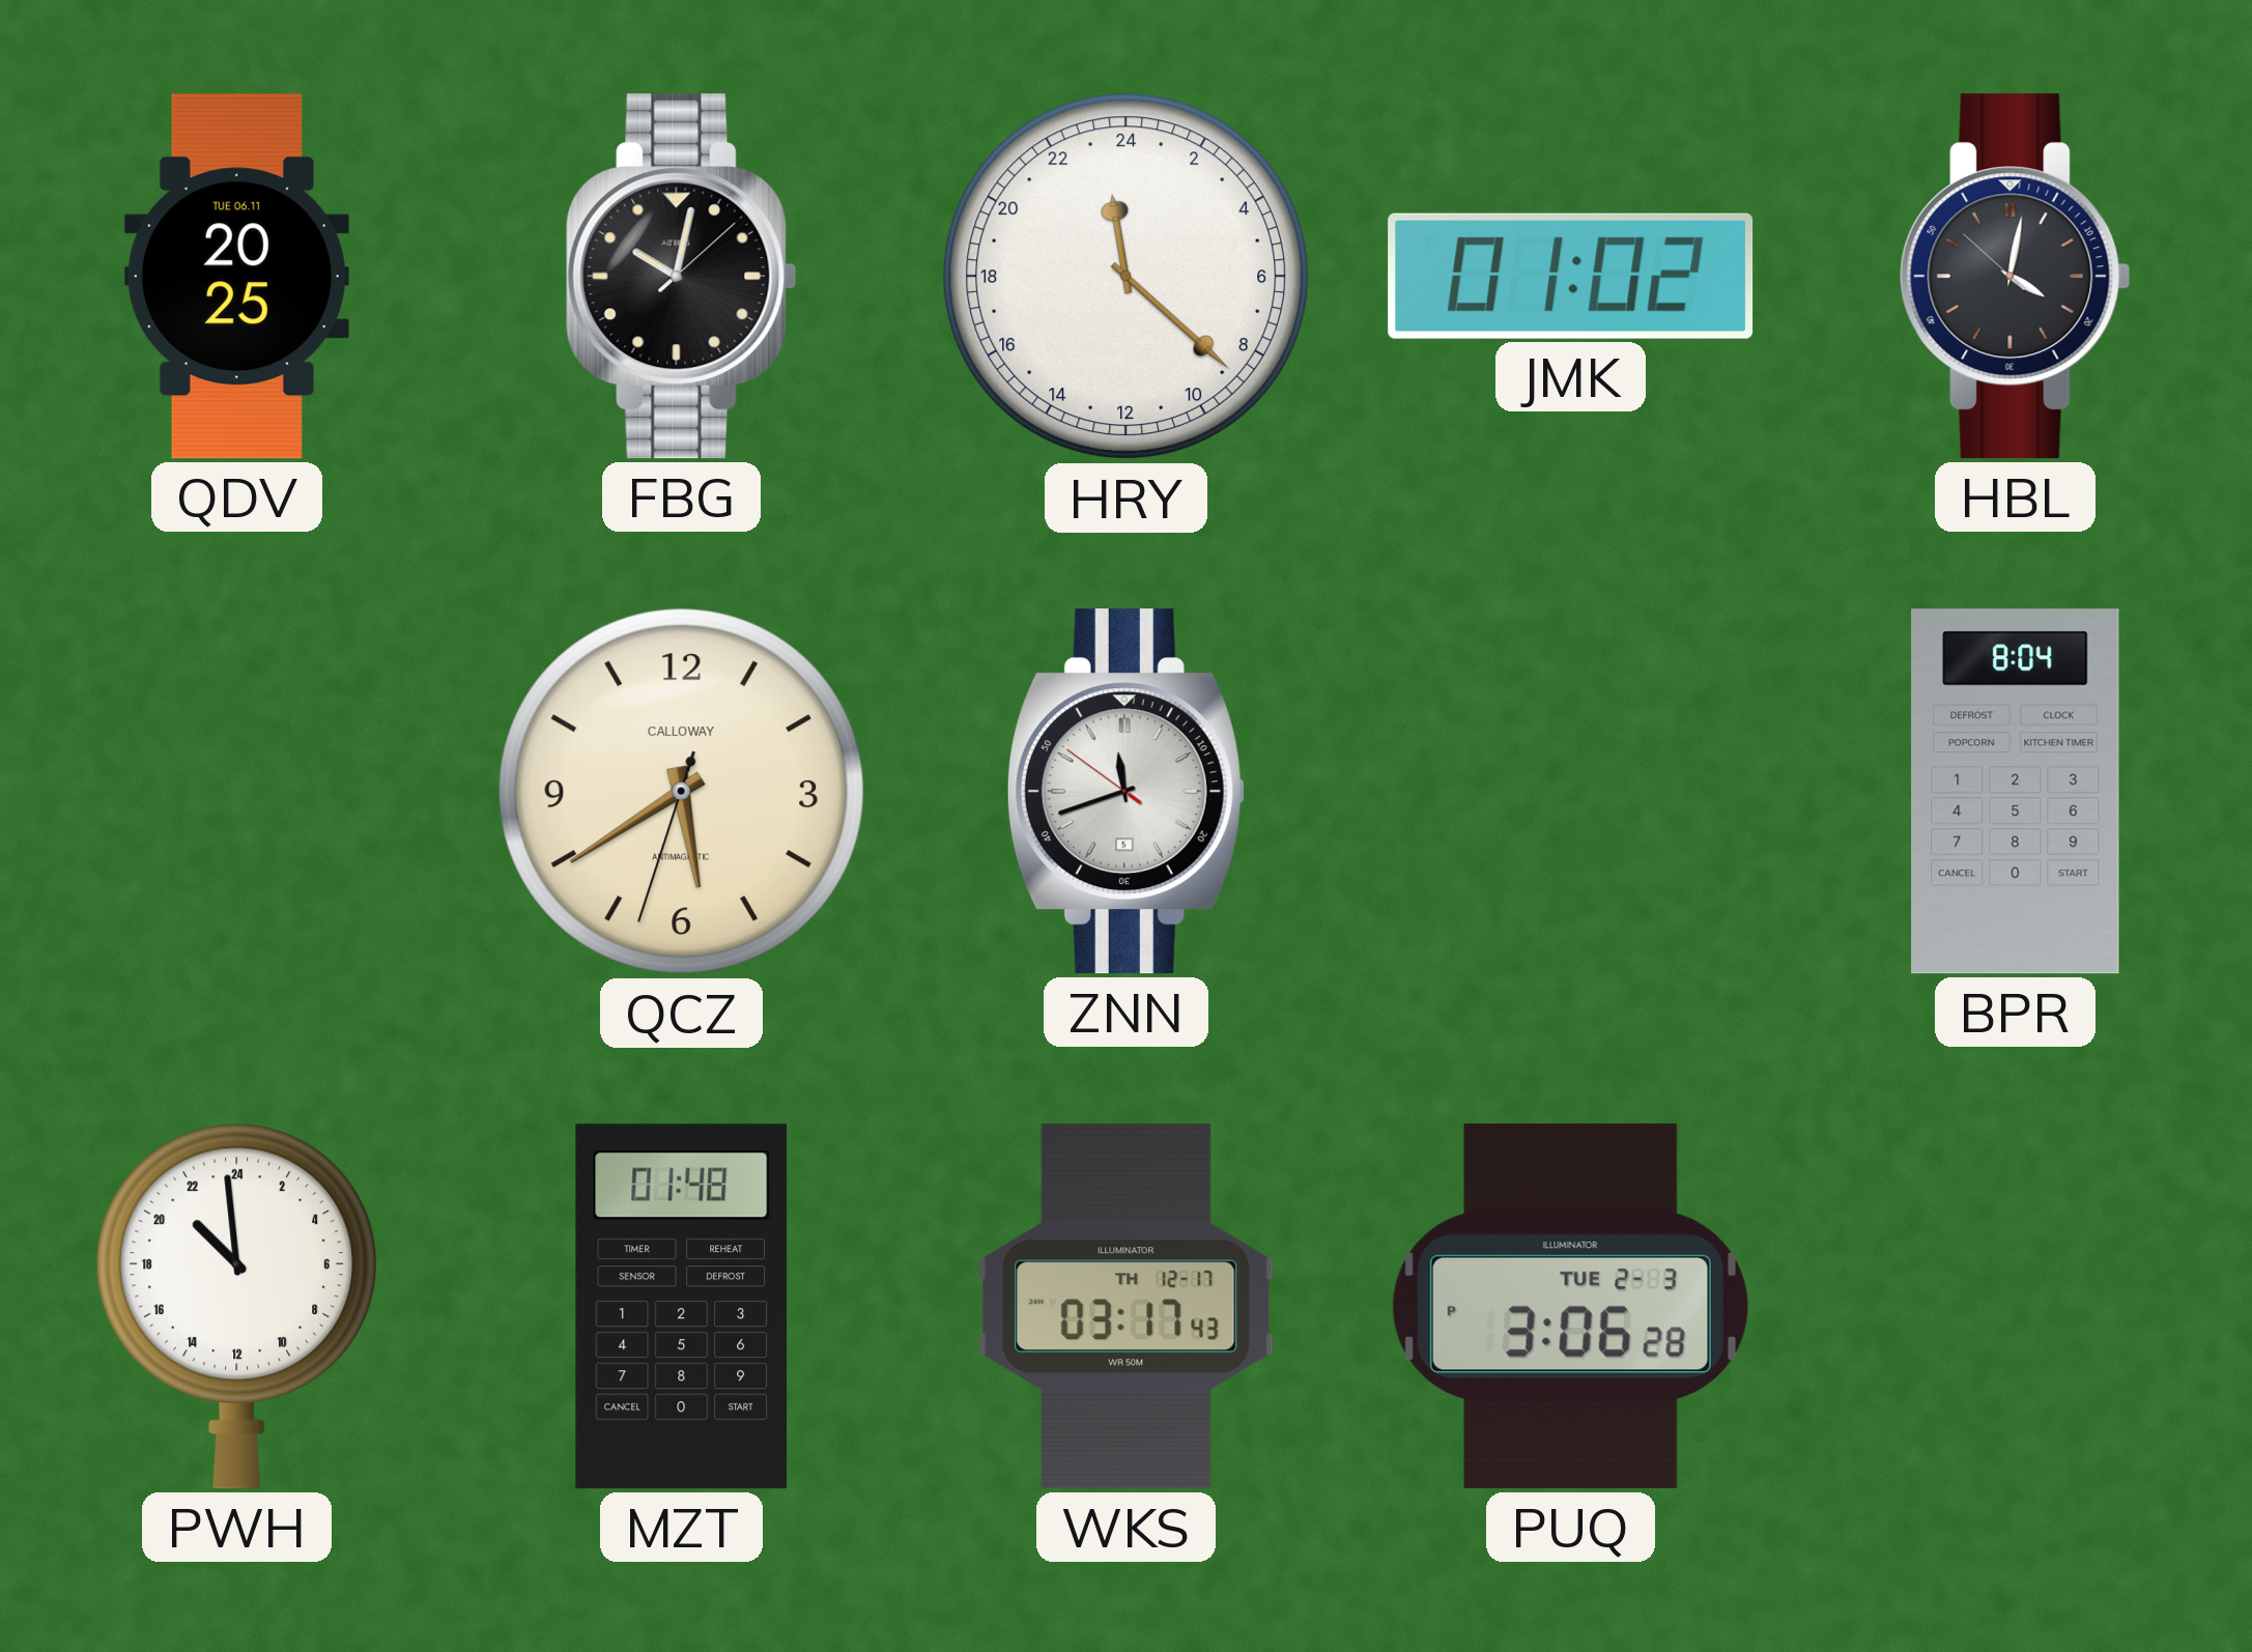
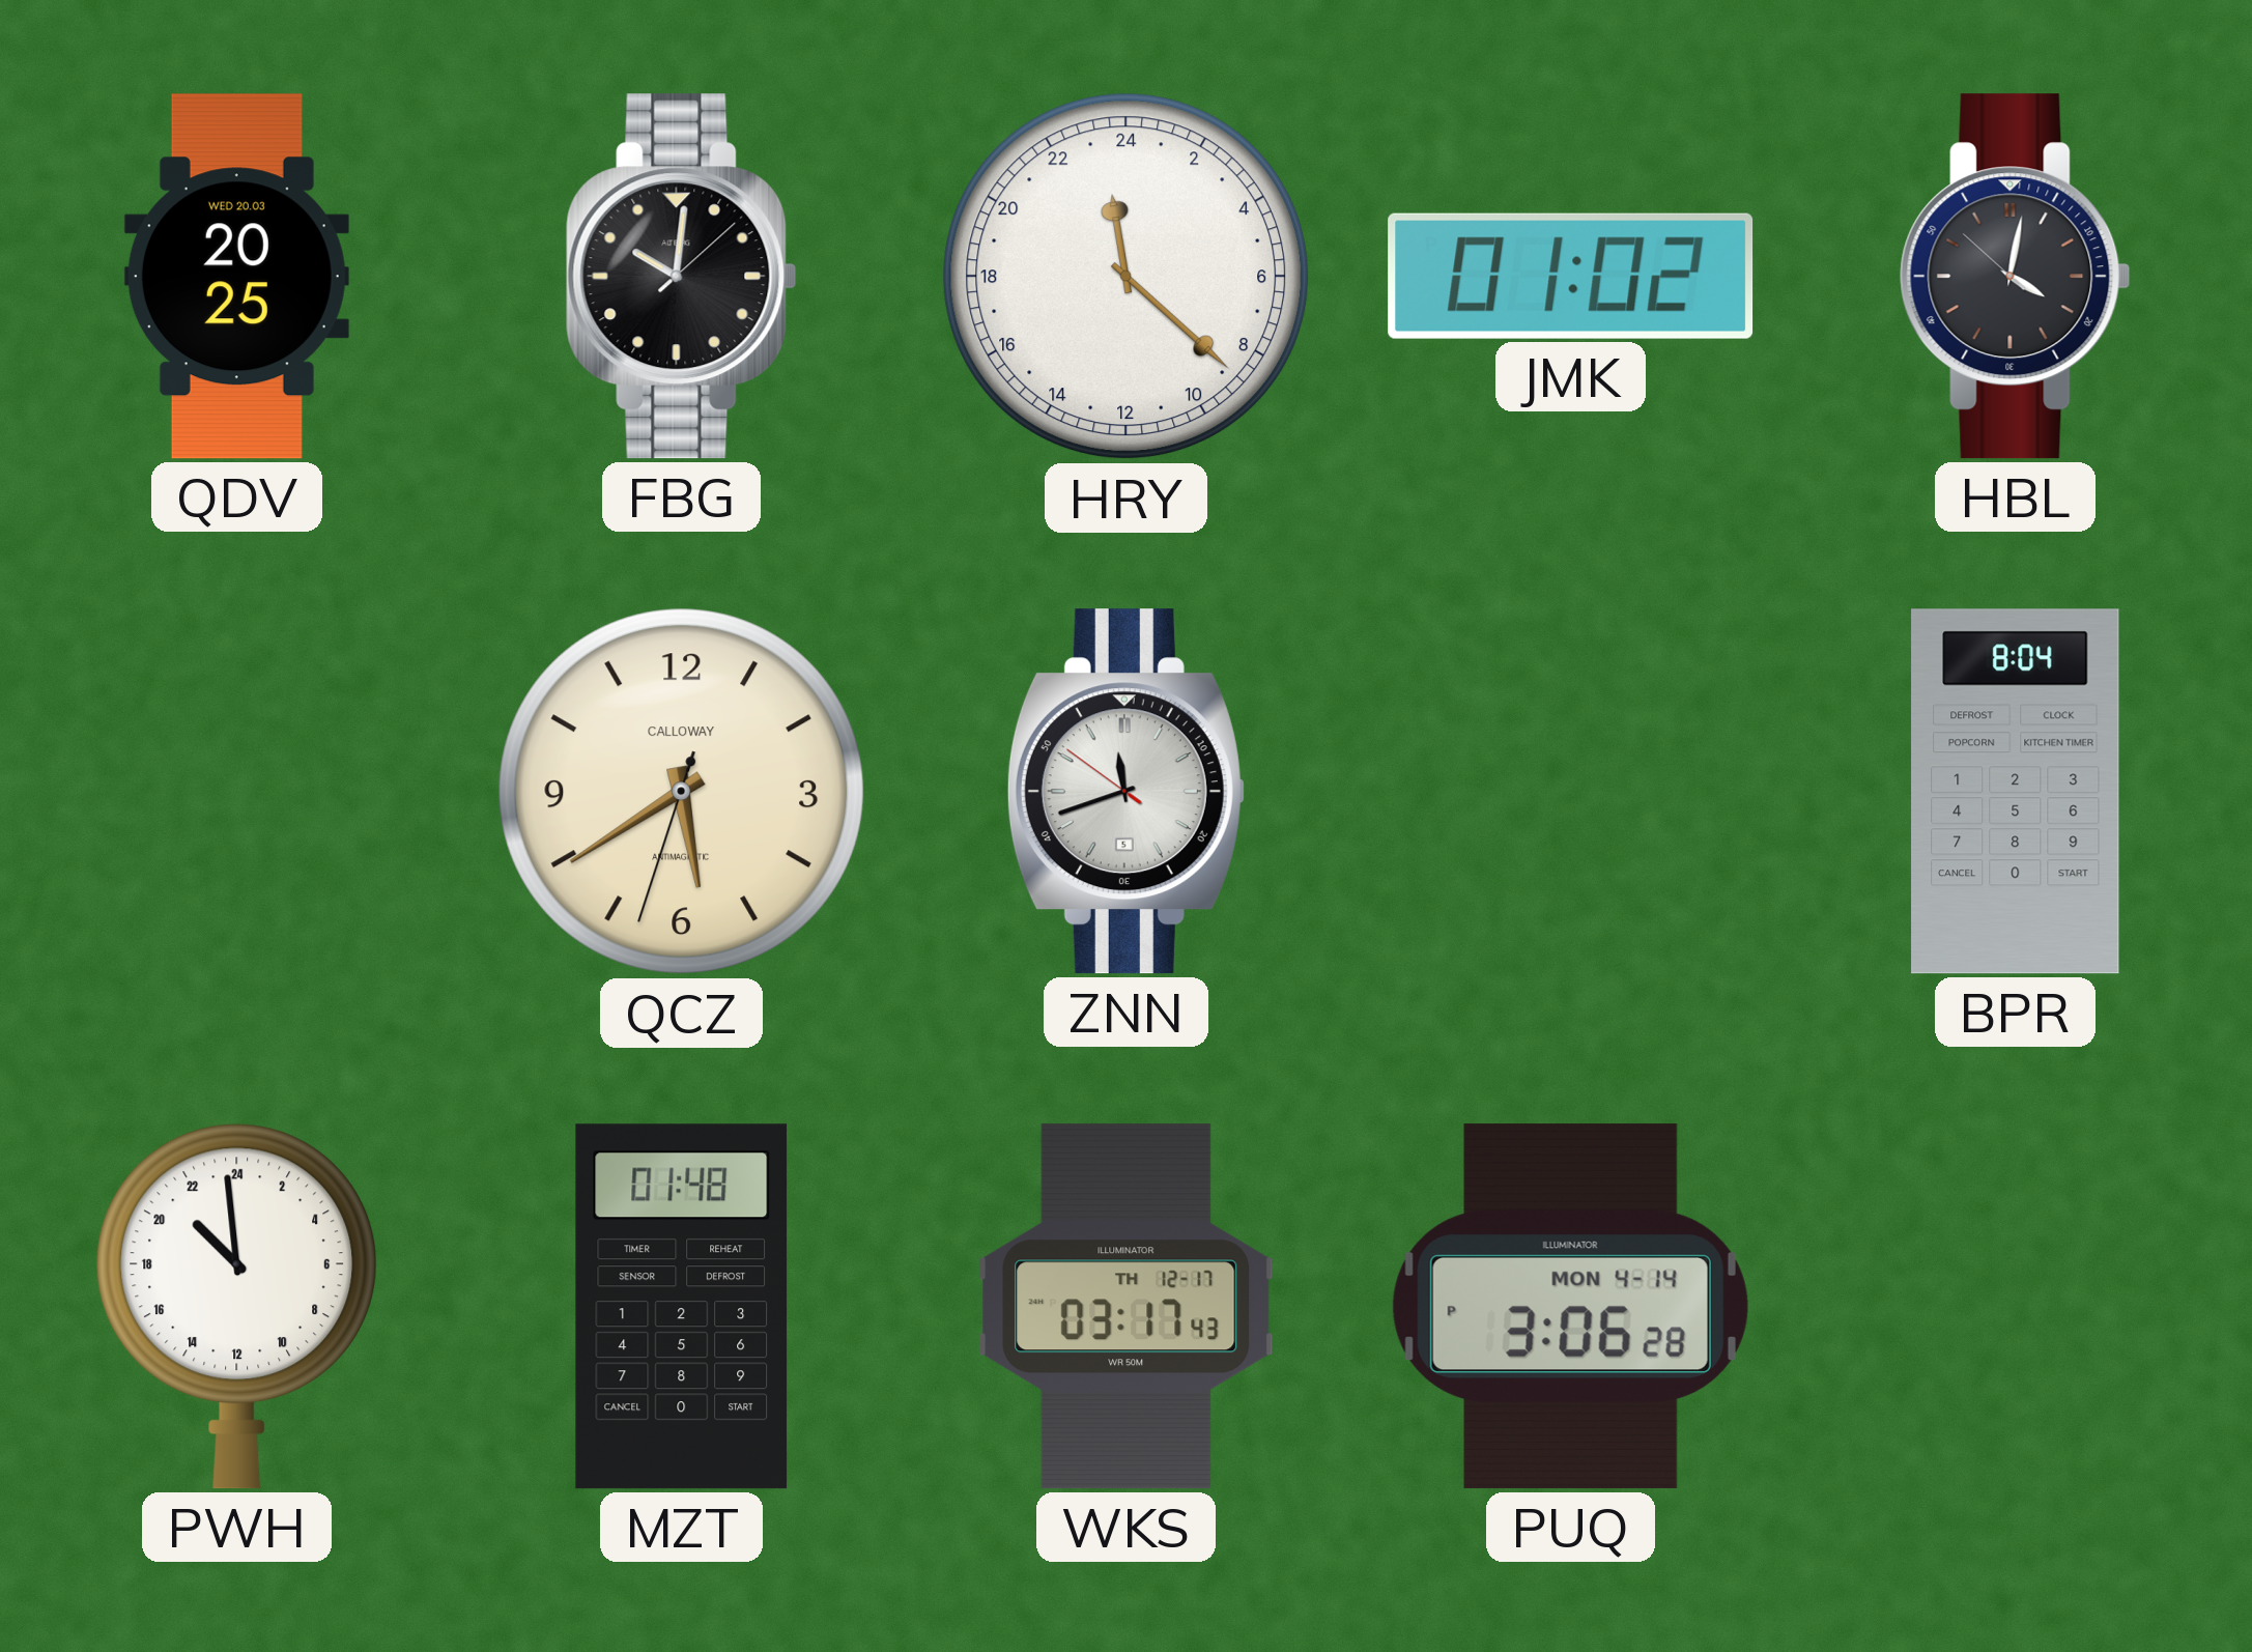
QDV date: TUE 06.11 -> WED 20.03 (236, 277)
FBG: 10:02 -> 10:01 (682, 277)
PUQ date: TUE 2-3 -> MON 4-14 (1570, 1307)
